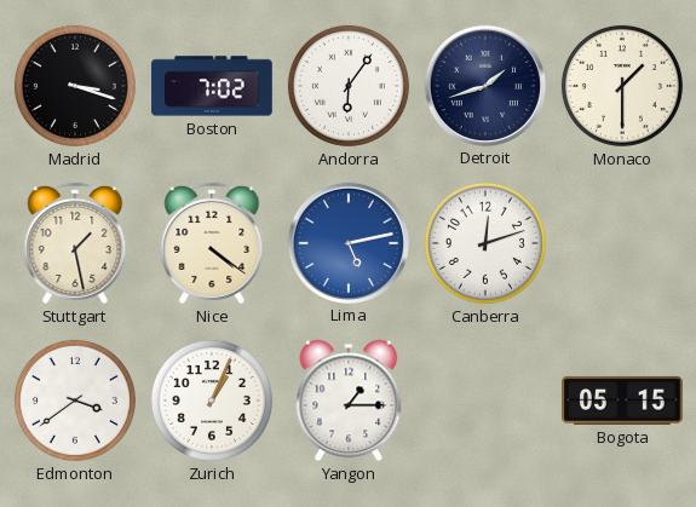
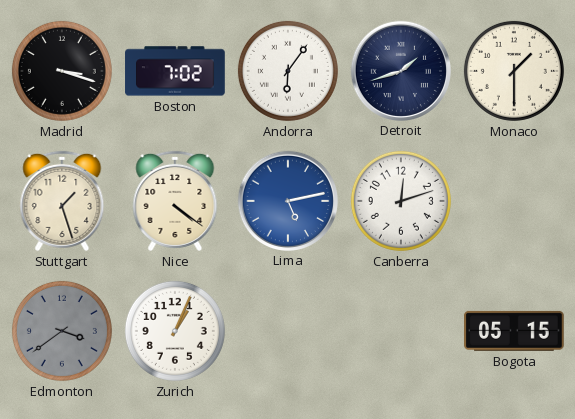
Stuttgart: 1:28 -> 1:27 (62, 201)
Edmonton dial: white -> grey (62, 331)
Yangon: 1:15 -> none (349, 401)
